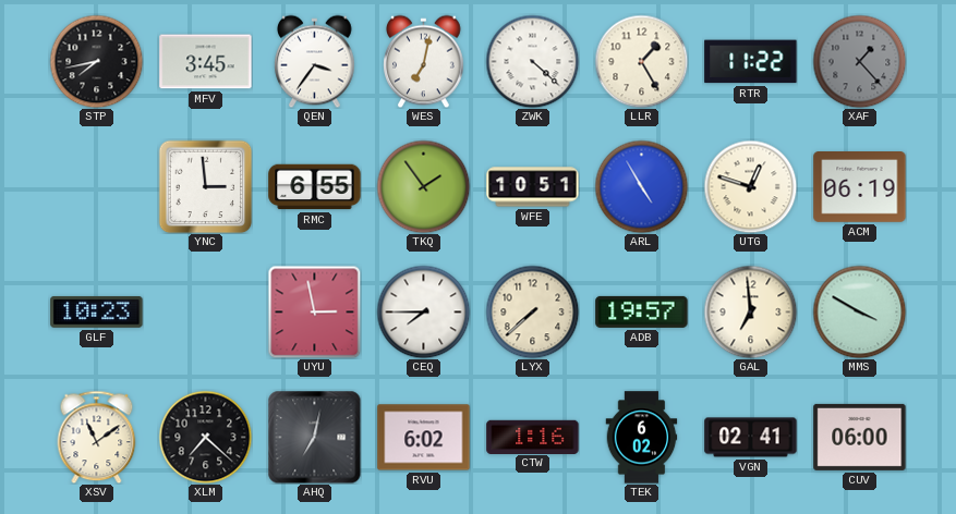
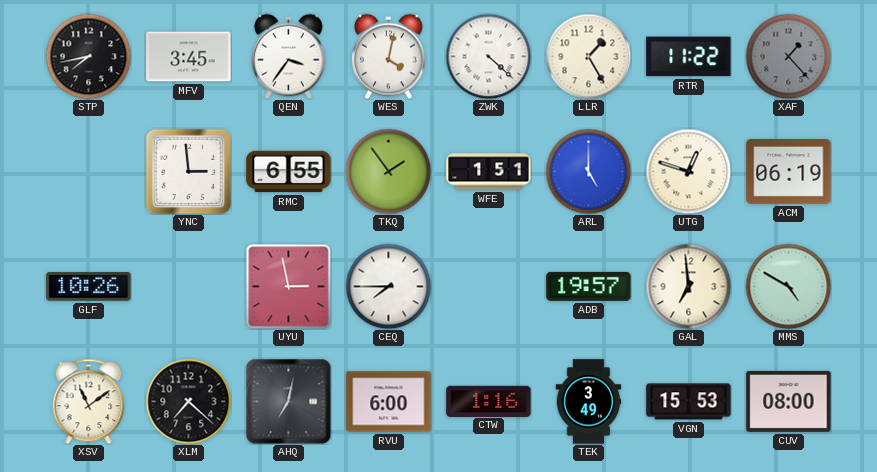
WES: 7:02 -> 4:02 (389, 56)
WFE: 10:51 -> 1:51 (489, 172)
ARL: 4:55 -> 5:00 (588, 171)
GLF: 10:23 -> 10:26 (89, 286)
LYX: 7:38 -> none (532, 311)
MMS: 3:50 -> 4:50 (788, 286)
RVU: 6:02 -> 6:00 (389, 402)
TEK: 6:02 -> 3:49 (589, 402)
VGN: 02:41 -> 15:53 (689, 402)
CUV: 06:00 -> 08:00 (789, 401)
